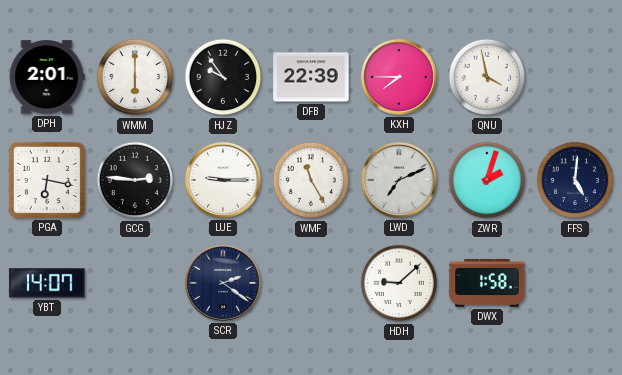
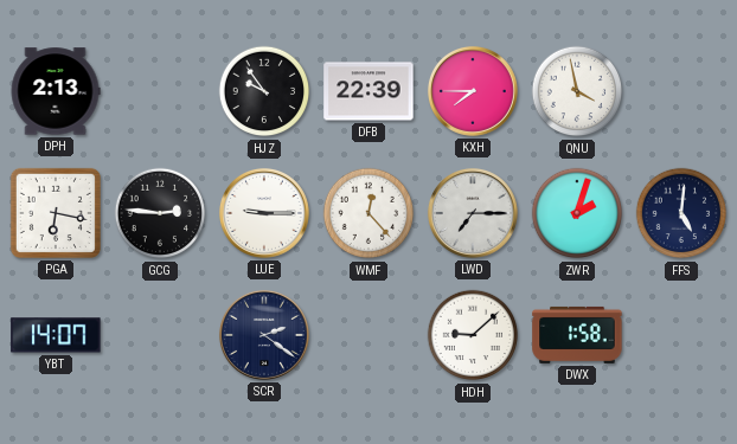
DPH: 2:01 -> 2:13 (56, 91)
WMM: 6:00 -> none (135, 77)
WMF: 11:25 -> 12:23 (368, 213)
LWD: 7:11 -> 7:15 (473, 213)
